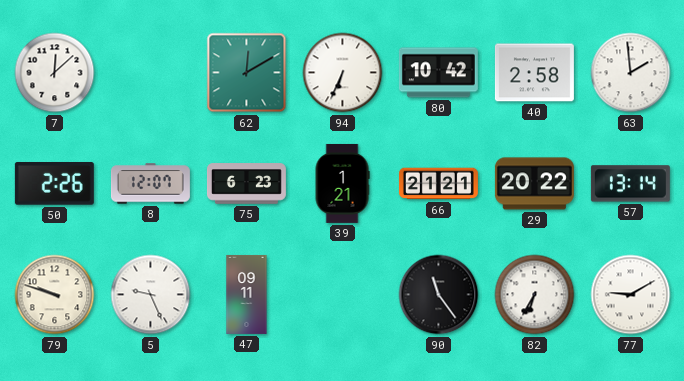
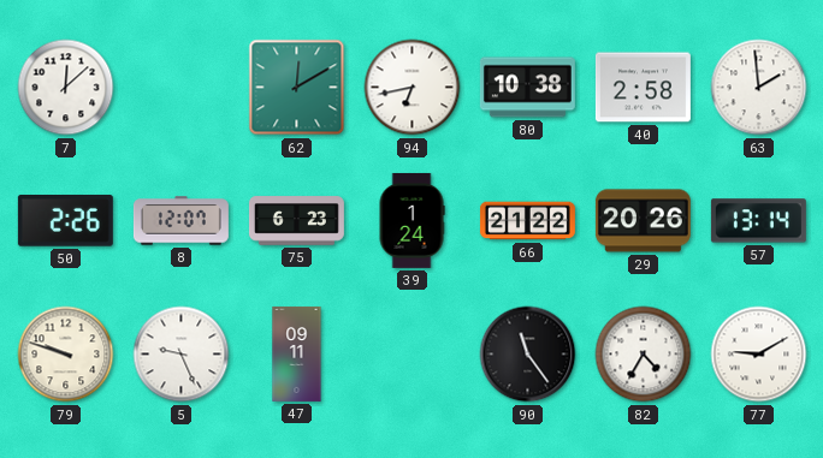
94: 6:34 -> 6:43 (413, 88)
80: 10:42 -> 10:38 (527, 88)
39: 1:21 -> 1:24 (411, 220)
66: 21:21 -> 21:22 (527, 221)
29: 20:22 -> 20:26 (643, 221)
82: 6:35 -> 4:35 (644, 355)
